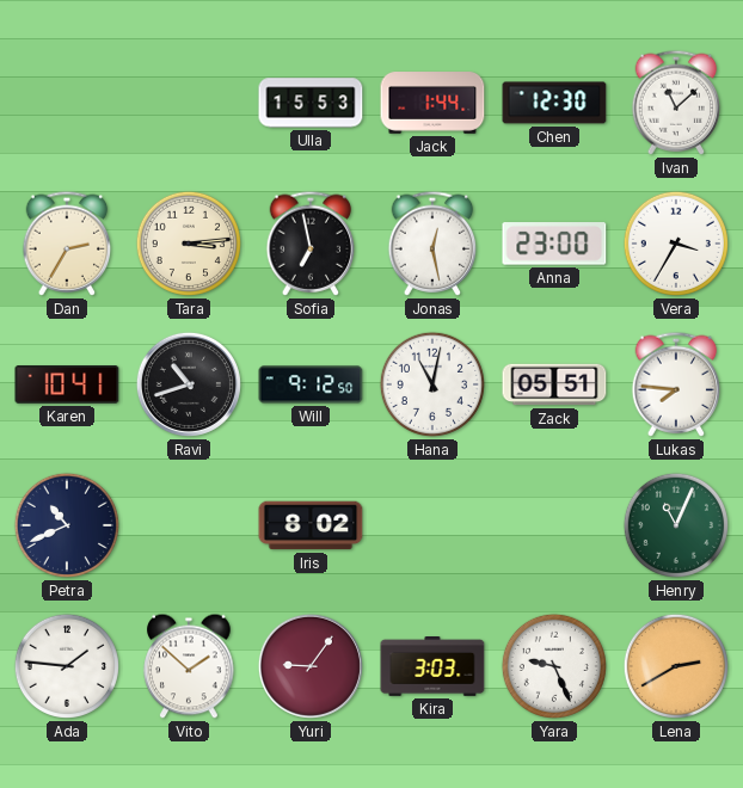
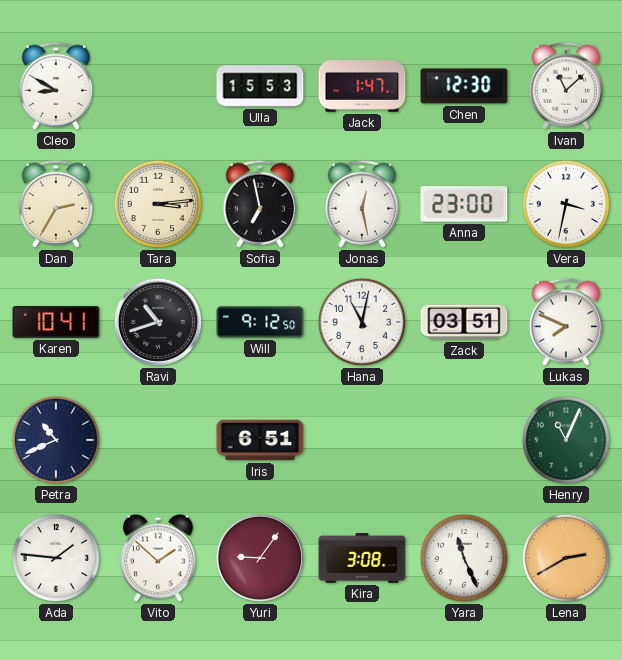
Cleo: none -> 8:50 (56, 86)
Jack: 1:44 -> 1:47 (362, 86)
Vera: 3:35 -> 3:32 (566, 204)
Zack: 05:51 -> 03:51 (464, 322)
Lukas: 7:46 -> 7:49 (566, 322)
Iris: 8:02 -> 6:51 (260, 440)
Kira: 3:03 -> 3:08 (362, 559)
Yara: 9:26 -> 11:26 (464, 558)
